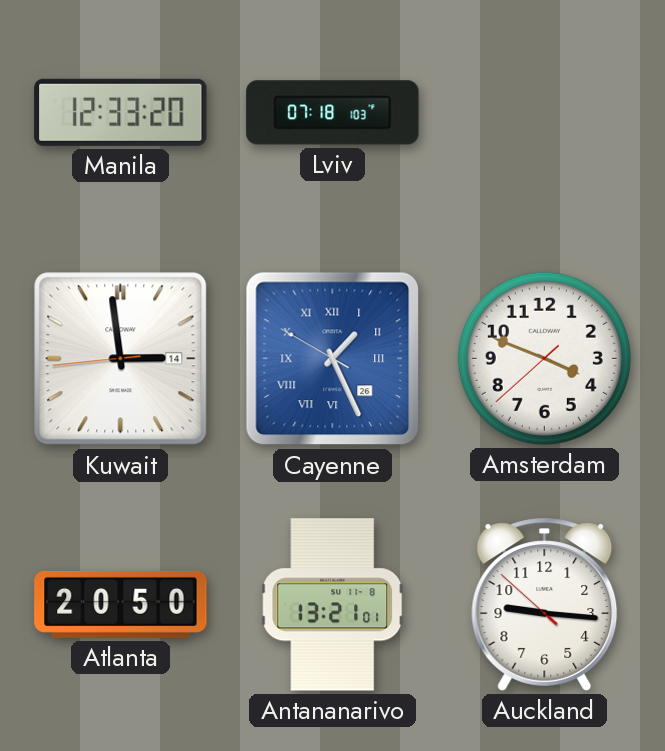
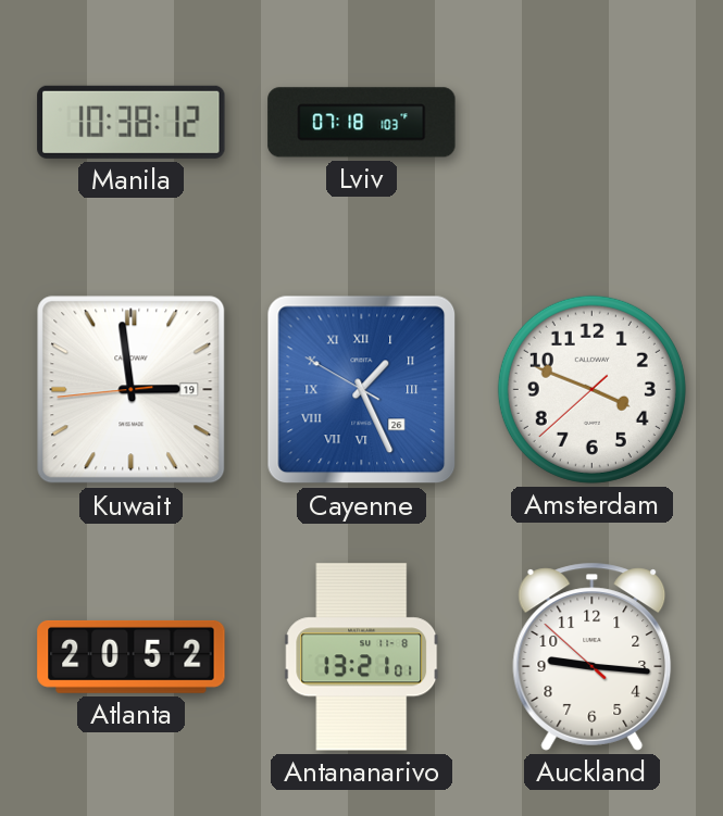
Manila: 12:33 -> 10:38 (132, 122)
Kuwait date: 14 -> 19 (132, 390)
Atlanta: 20:50 -> 20:52 (132, 656)
